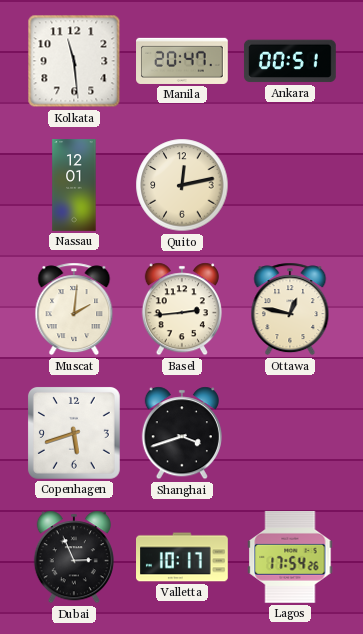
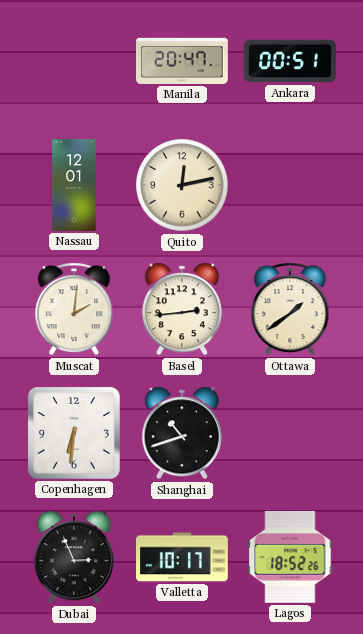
Kolkata: 11:29 -> none (74, 61)
Ottawa: 12:47 -> 1:39 (290, 309)
Copenhagen: 5:42 -> 6:31 (74, 433)
Shanghai: 3:42 -> 10:42 (182, 433)
Lagos: 17:54 -> 18:52 (290, 557)
